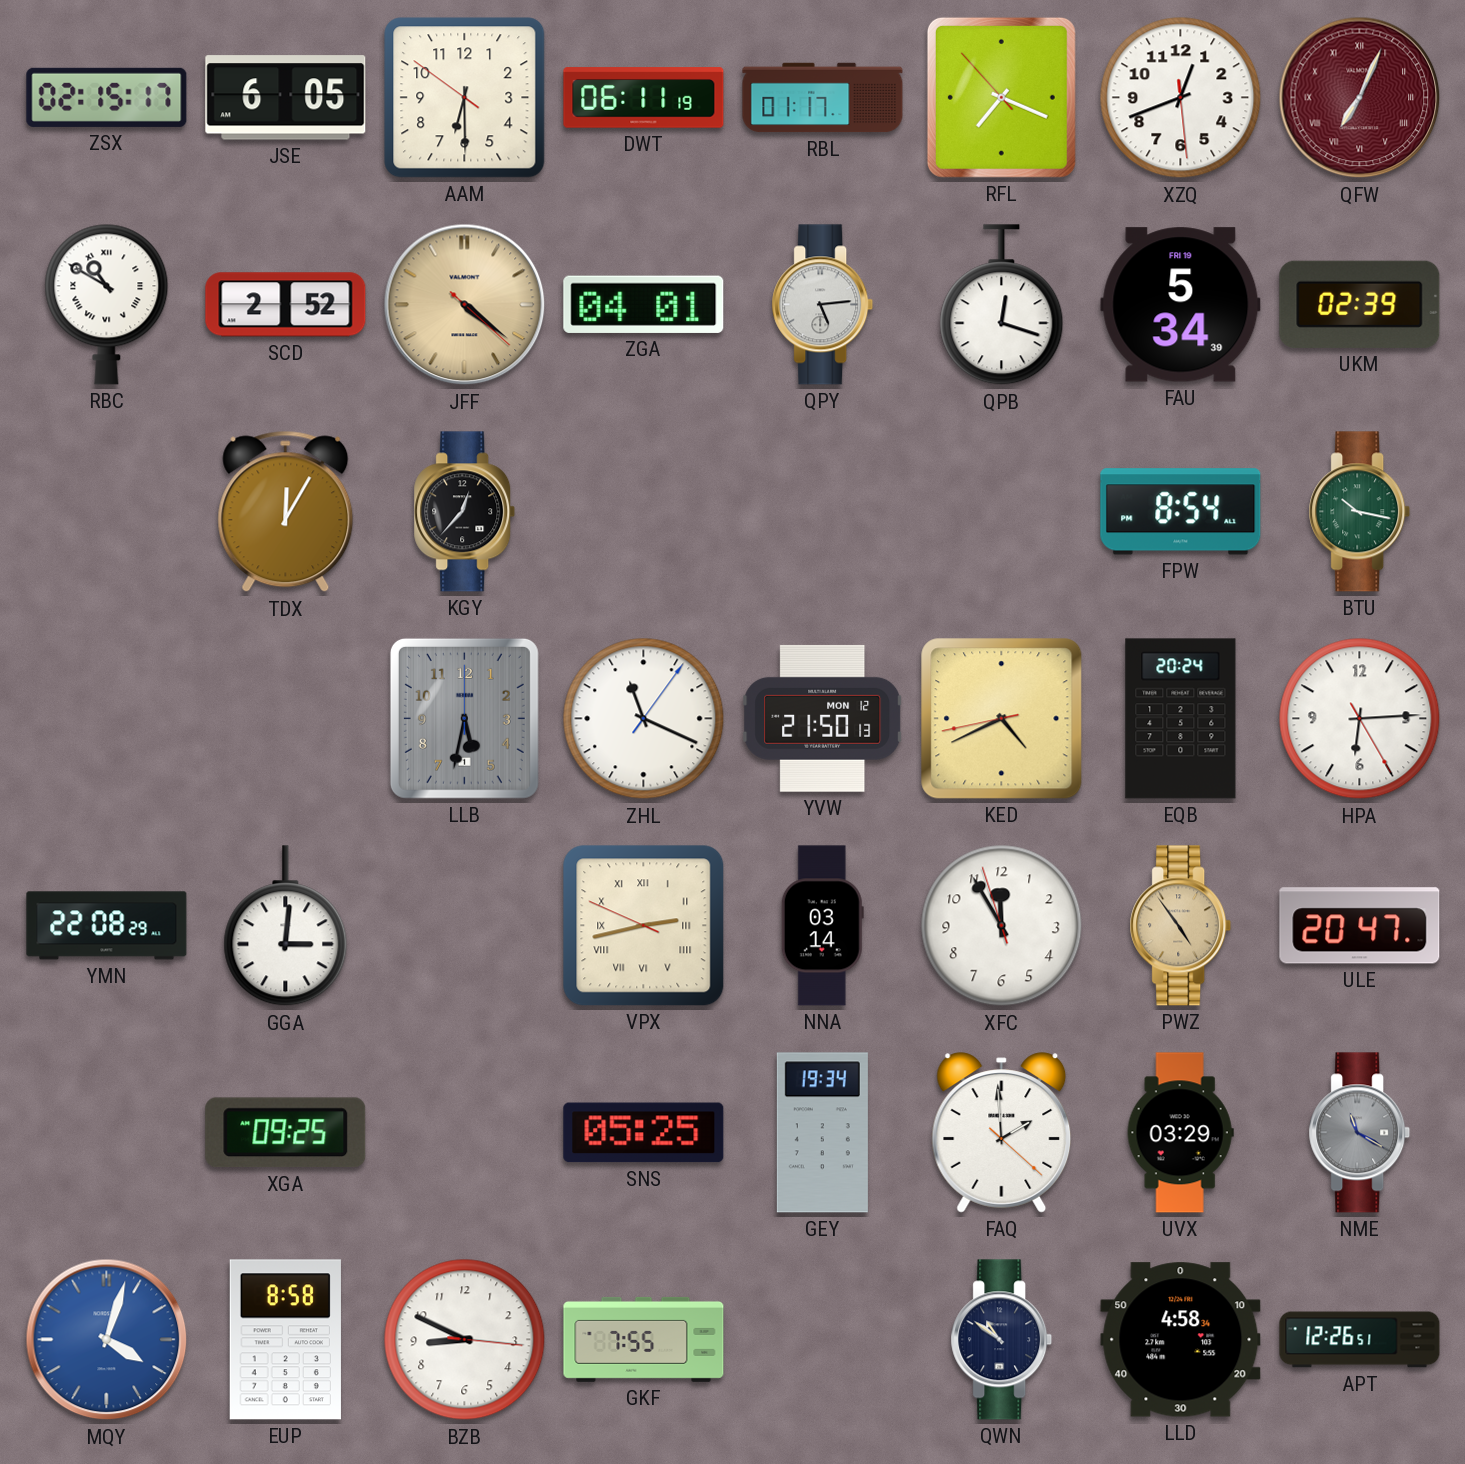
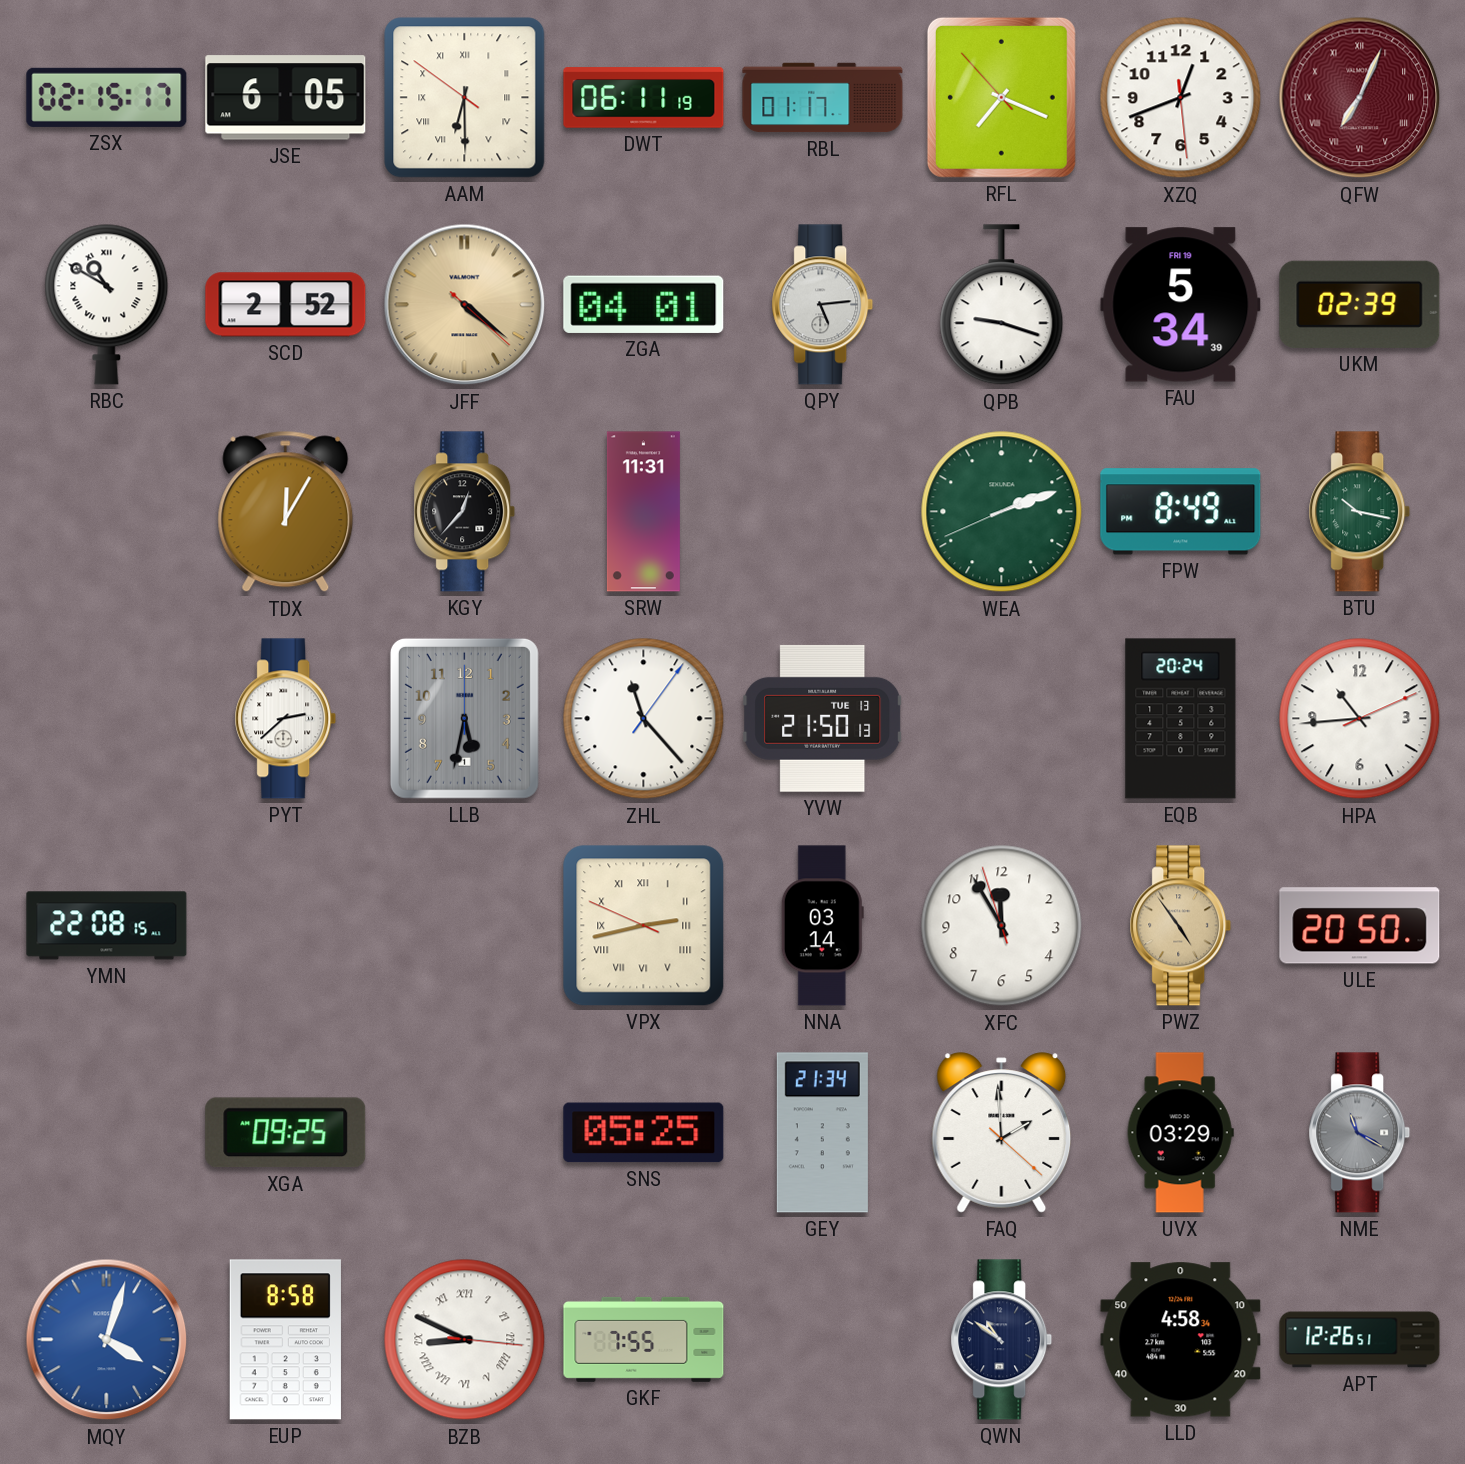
AAM numerals: Arabic -> Roman (465, 98)
QPB: 12:18 -> 9:18 (1002, 305)
SRW: none -> 11:31 (643, 512)
WEA: none -> 2:11 (1002, 512)
FPW: 8:54 -> 8:49 (1181, 512)
PYT: none -> 2:38 (286, 719)
ZHL: 11:19 -> 11:23 (644, 719)
YVW date: MON 12 -> TUE 13 (823, 718)
KED: 4:40 -> none (1002, 719)
HPA: 6:14 -> 10:44 (1360, 719)
YMN: 22:08:29 -> 22:08:15 (107, 926)
GGA: 3:01 -> none (286, 926)
ULE: 20:47 -> 20:50 (1360, 926)
GEY: 19:34 -> 21:34 (822, 1133)
BZB numerals: Arabic -> Roman (465, 1340)
